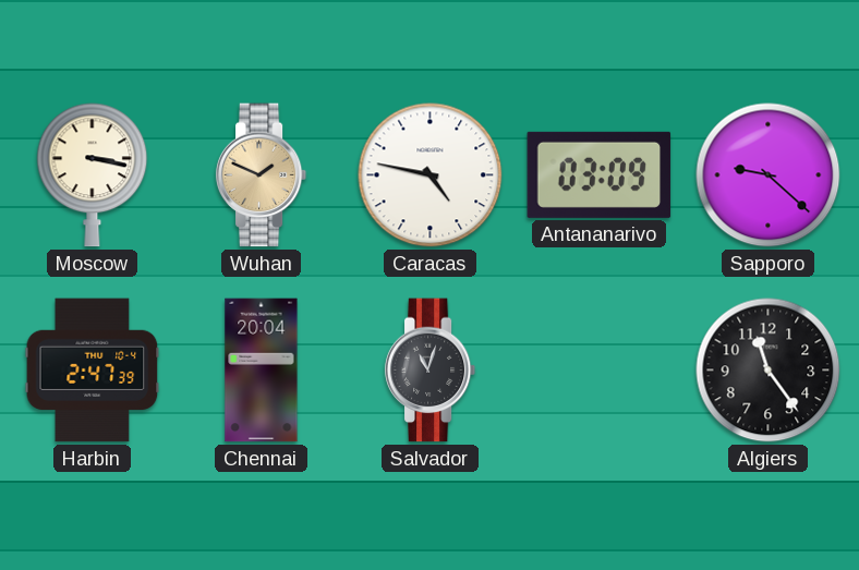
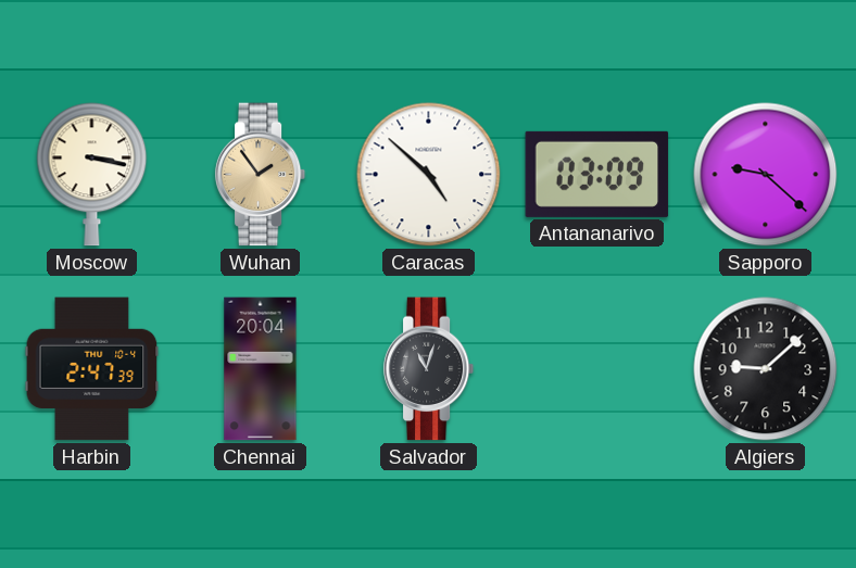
Wuhan: 1:49 -> 1:54 (261, 175)
Caracas: 4:47 -> 4:52 (429, 175)
Algiers: 11:24 -> 9:08 (766, 369)
